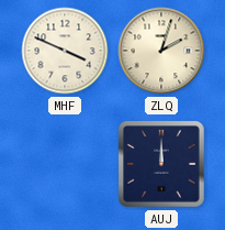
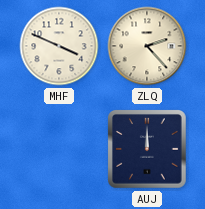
ZLQ: 2:03 -> 2:23 (147, 46)
